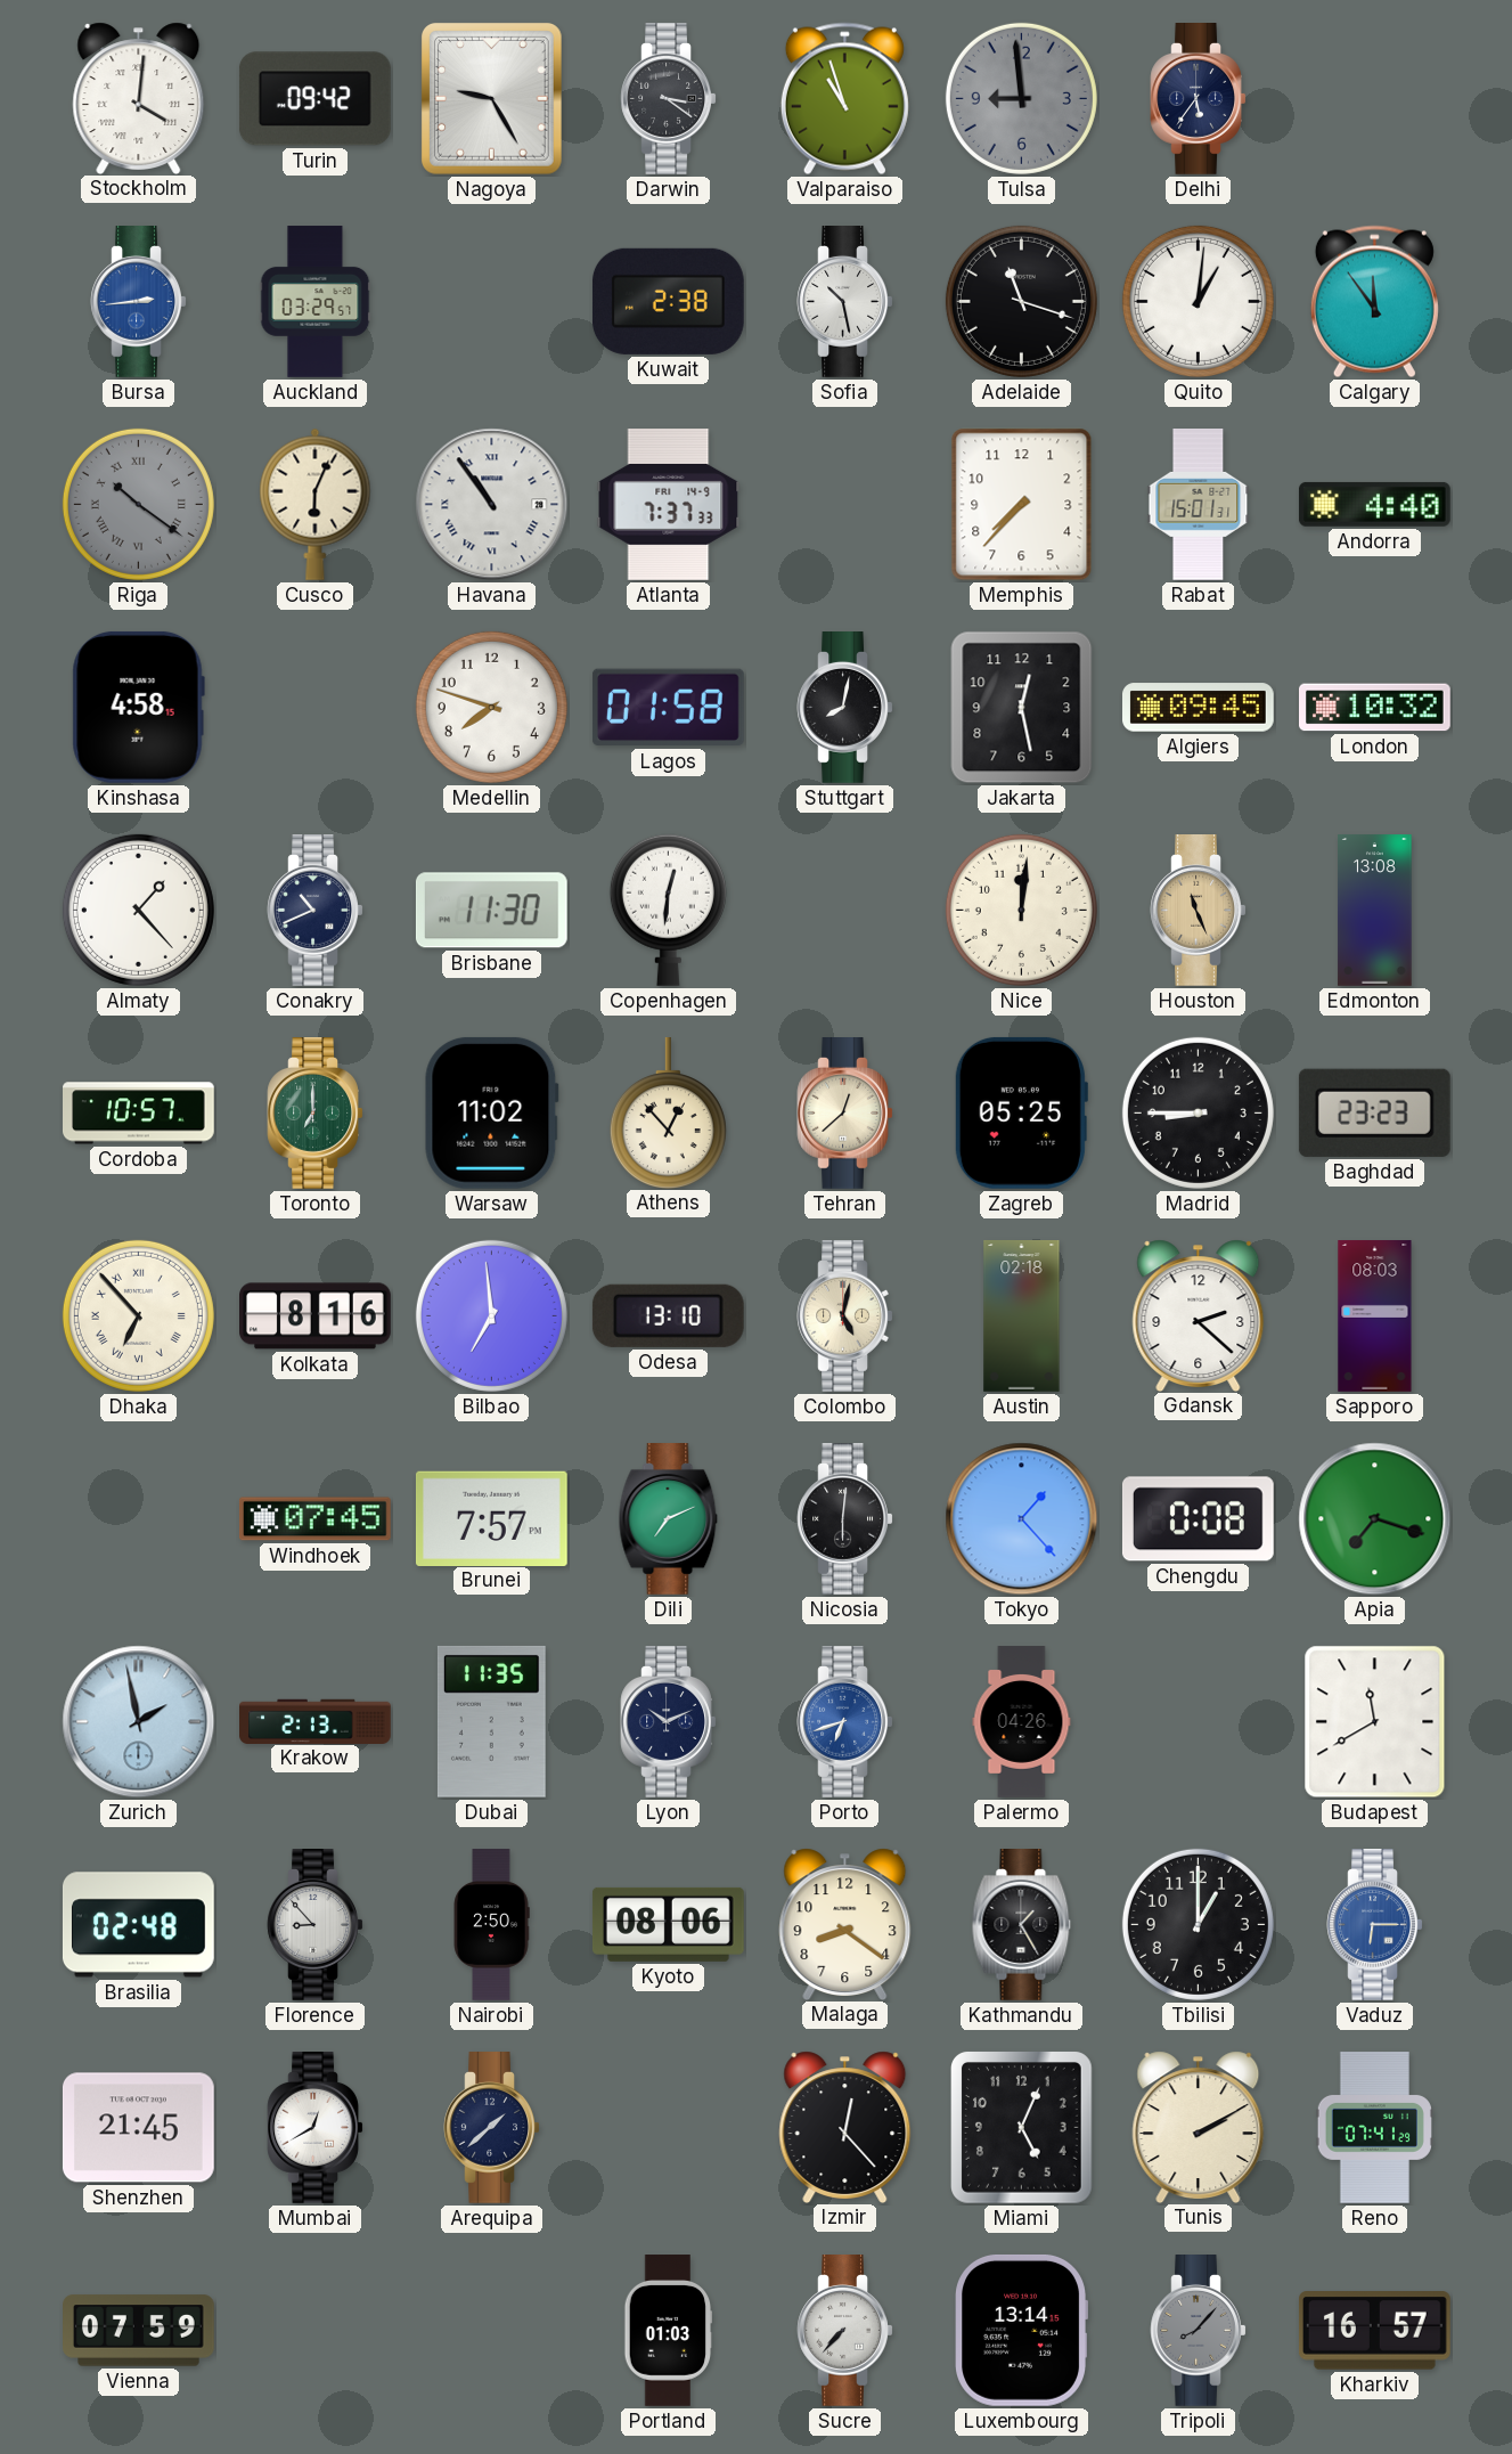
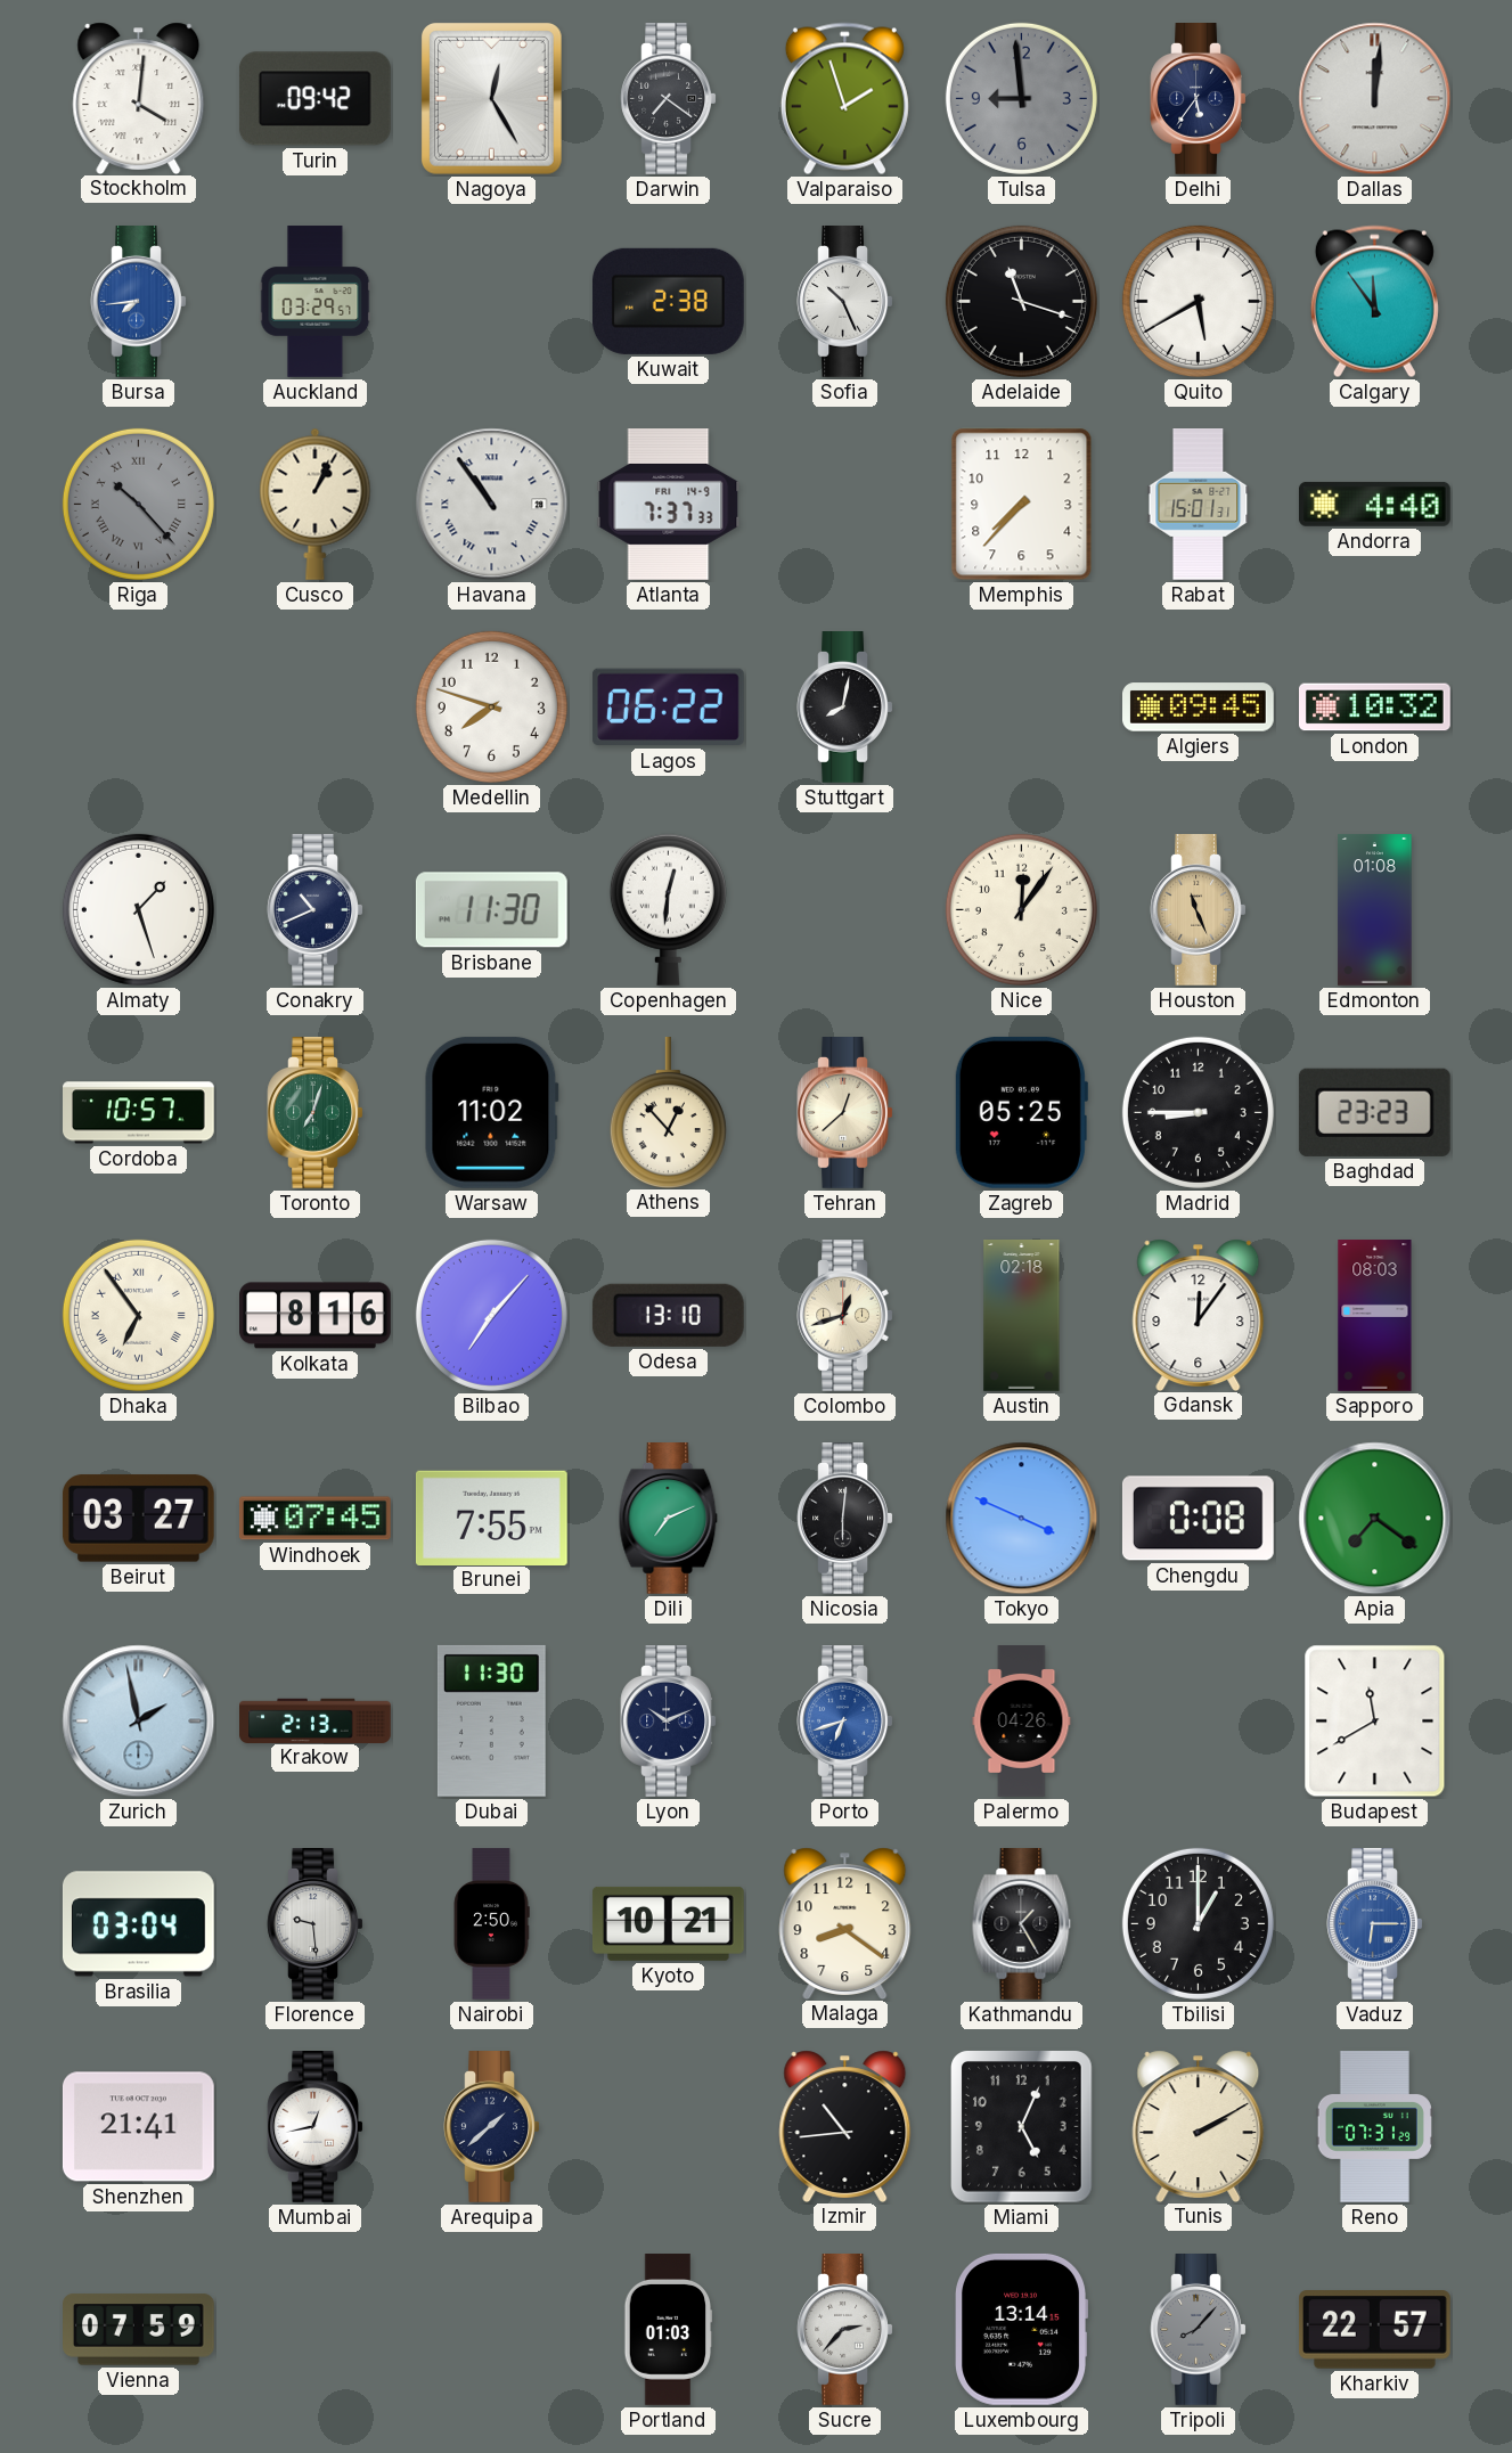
Nagoya: 9:25 -> 12:25 (492, 99)
Darwin: 3:21 -> 7:21 (669, 99)
Valparaiso: 10:57 -> 1:57 (844, 99)
Dallas: none -> 12:01 (1375, 99)
Bursa: 2:44 -> 7:44 (139, 302)
Sofia: 10:28 -> 10:26 (845, 302)
Quito: 1:01 -> 5:40 (1198, 301)
Riga: 10:21 -> 10:23 (138, 504)
Cusco: 6:04 -> 1:04 (316, 504)
Kinshasa: 4:58 -> none (138, 707)
Lagos: 01:58 -> 06:22 (668, 708)
Jakarta: 12:28 -> none (1022, 708)
Almaty: 1:23 -> 1:27 (138, 909)
Nice: 12:01 -> 12:06 (1021, 909)
Edmonton: 13:08 -> 01:08 (1375, 910)
Toronto: 7:00 -> 7:03 (316, 1113)
Dhaka: 6:53 -> 6:54 (138, 1315)
Bilbao: 6:59 -> 7:07 (491, 1315)
Colombo: 5:02 -> 12:42 (845, 1316)
Gdansk: 2:22 -> 12:06 (1199, 1315)
Beirut: none -> 03:27 (138, 1519)
Brunei: 7:57 -> 7:55 (491, 1518)
Tokyo: 1:23 -> 3:49 (1022, 1519)
Apia: 7:18 -> 7:21 (1375, 1519)
Dubai: 11:35 -> 11:30 (491, 1720)
Brasilia: 02:48 -> 03:04 (138, 1924)
Florence: 8:53 -> 9:29 (316, 1924)
Kyoto: 08:06 -> 10:21 (668, 1923)
Shenzhen: 21:45 -> 21:41 (138, 2127)
Mumbai: 12:40 -> 12:43 (316, 2127)
Izmir: 12:23 -> 10:44 (845, 2126)
Reno: 07:41 -> 07:31 (1374, 2127)
Sucre: 7:37 -> 2:37 (845, 2330)
Kharkiv: 16:57 -> 22:57 (1374, 2330)
